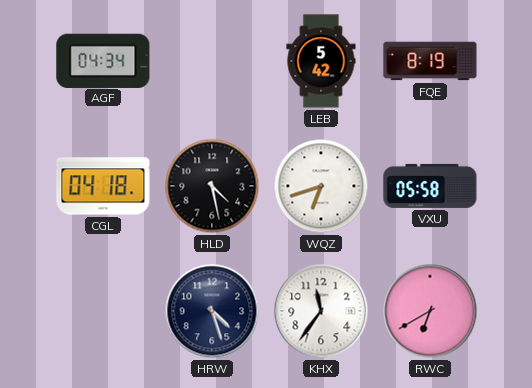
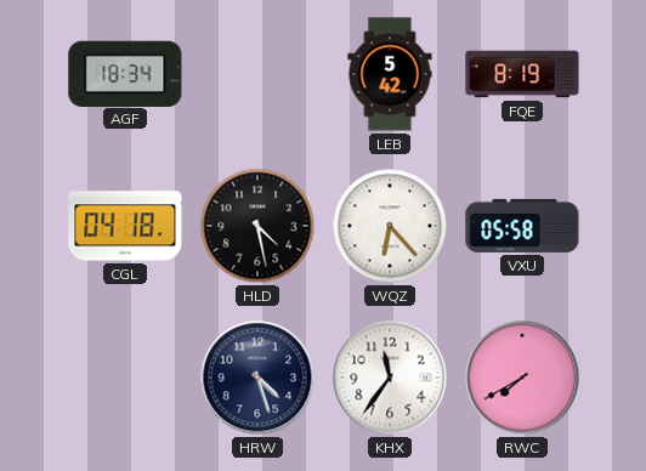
AGF: 04:34 -> 18:34 (125, 73)
WQZ: 6:42 -> 6:23 (390, 226)
RWC: 6:40 -> 7:40 (522, 378)
